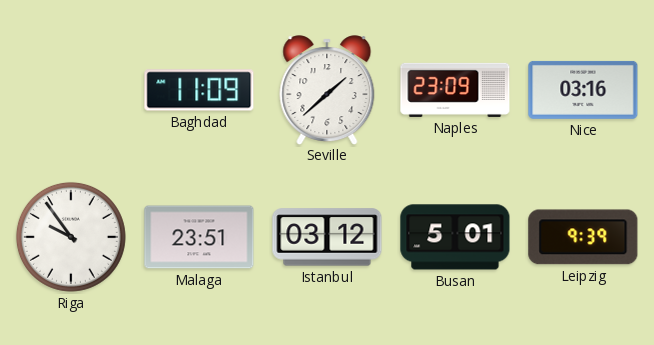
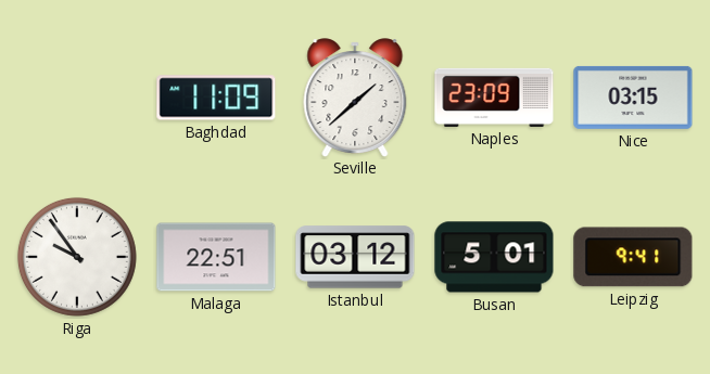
Nice: 03:16 -> 03:15 (633, 98)
Malaga: 23:51 -> 22:51 (216, 257)
Leipzig: 9:39 -> 9:41 (633, 257)
